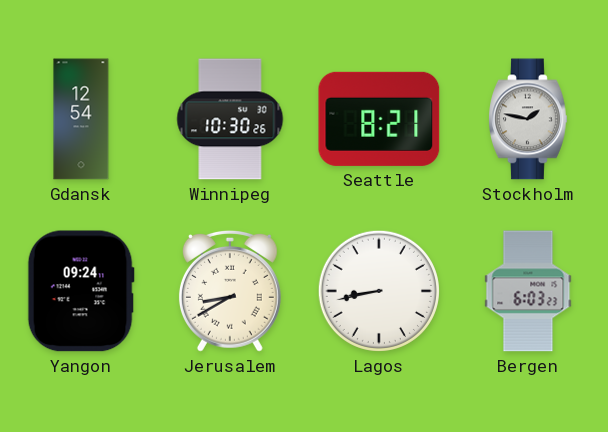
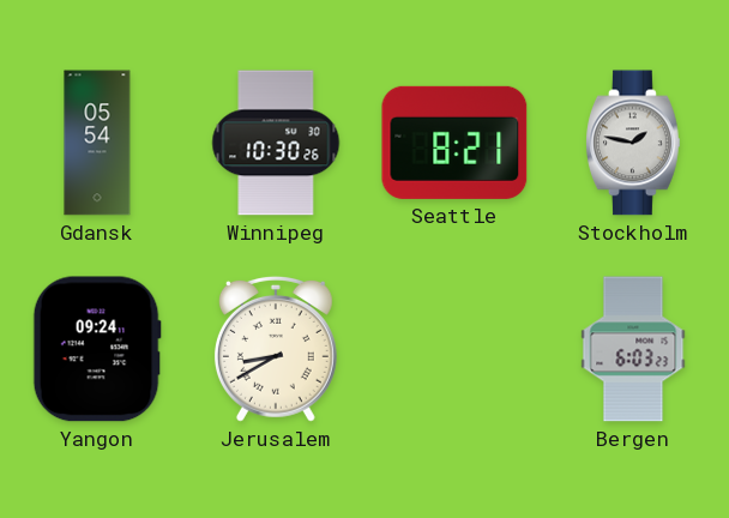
Gdansk: 12:54 -> 05:54 (97, 143)
Lagos: 8:43 -> none (379, 291)
